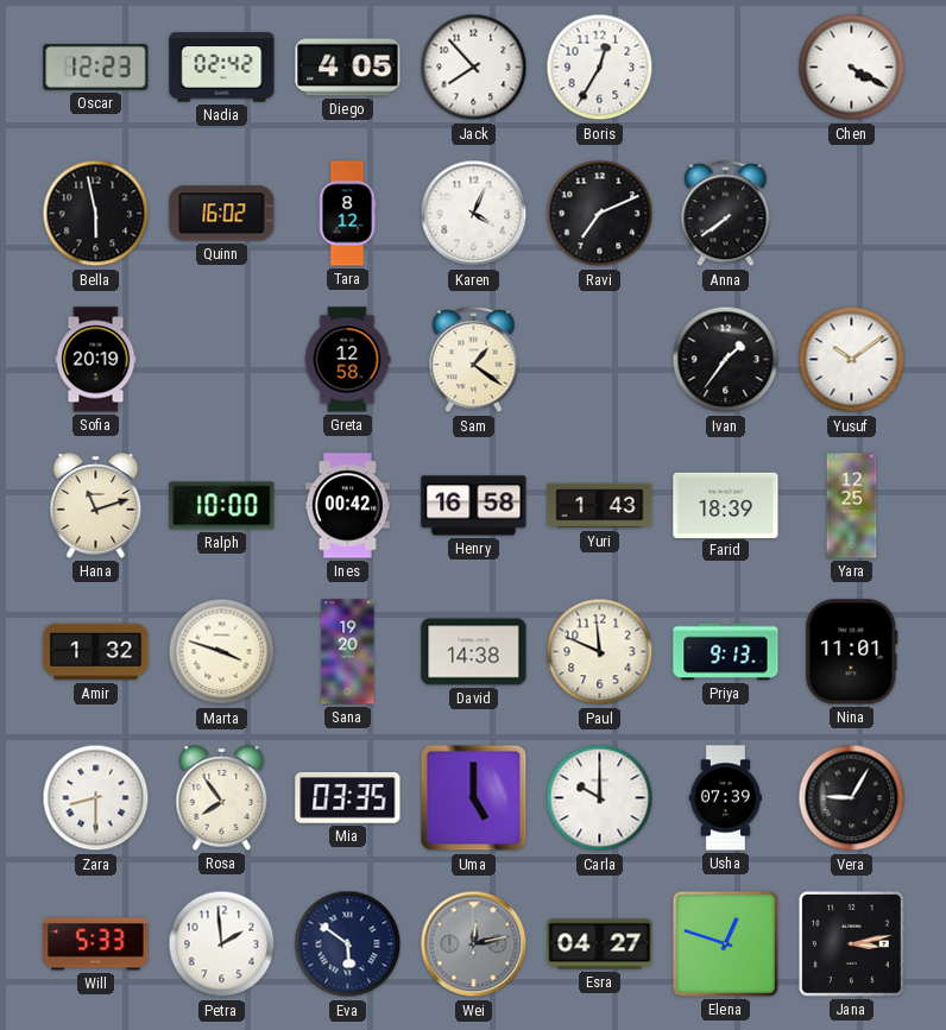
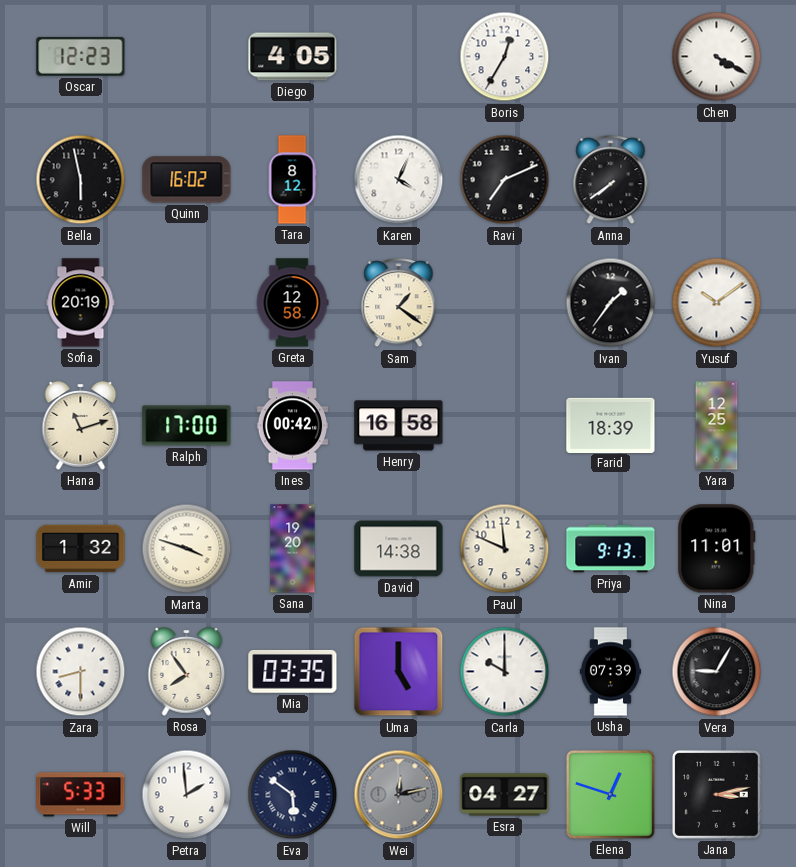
Nadia: 02:42 -> none (222, 68)
Jack: 7:53 -> none (474, 68)
Ralph: 10:00 -> 17:00 (187, 426)
Yuri: 1:43 -> none (600, 506)
